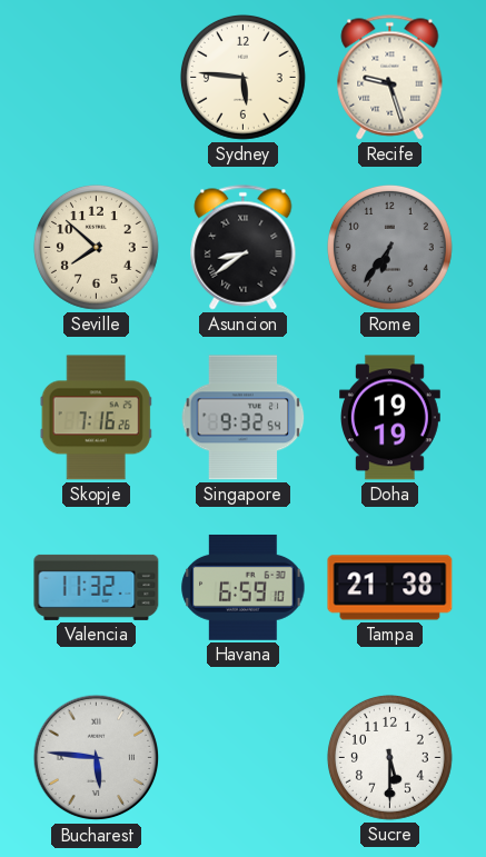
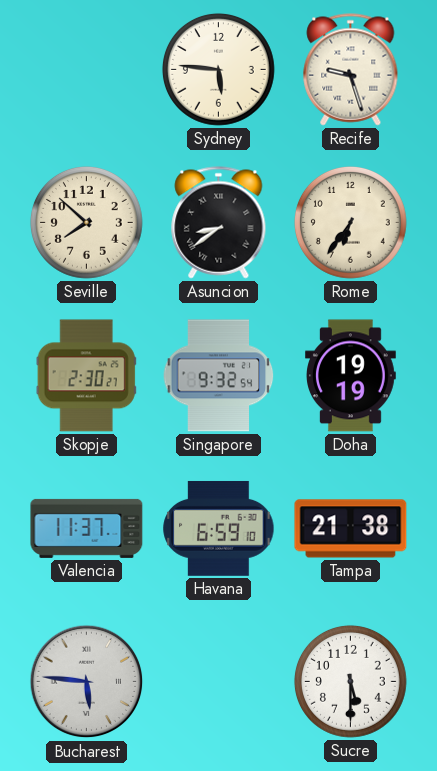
Rome dial: grey -> cream (350, 222)
Skopje: 7:16 -> 2:30 (86, 376)
Valencia: 11:32 -> 11:37 (87, 528)
